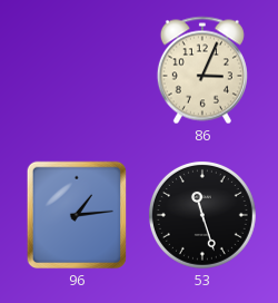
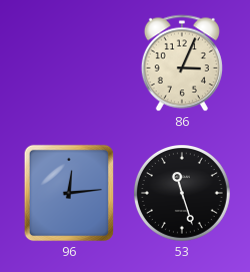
96: 1:14 -> 12:14 (69, 193)
